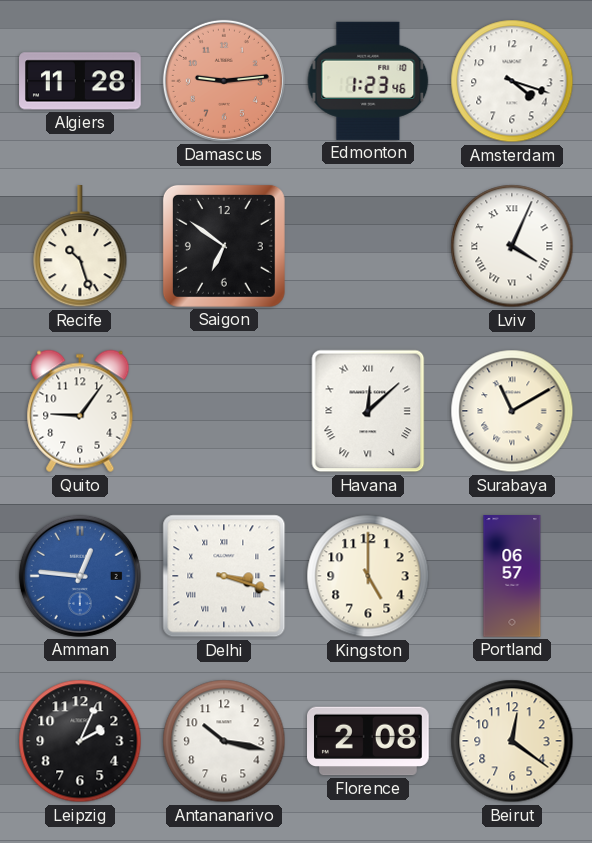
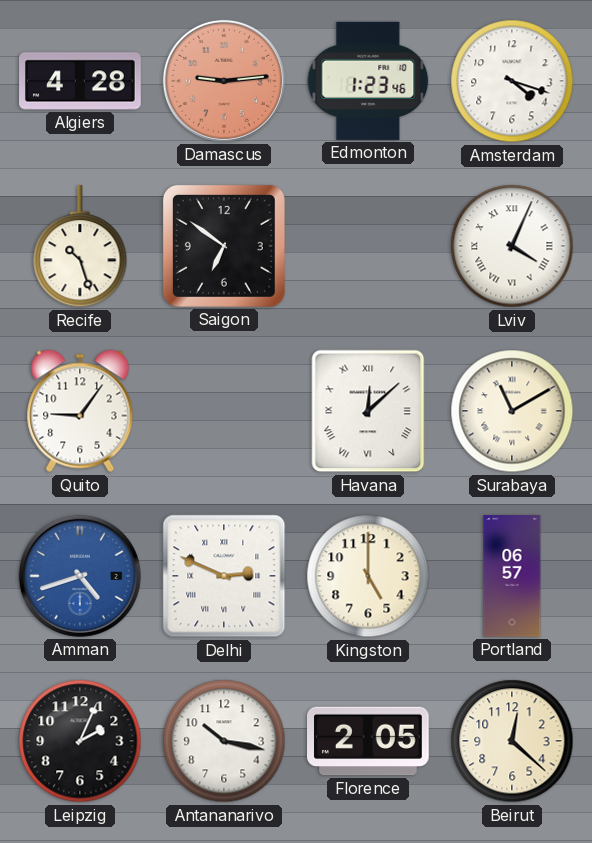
Algiers: 11:28 -> 4:28 (80, 81)
Amman: 12:46 -> 4:42 (80, 576)
Delhi: 3:18 -> 2:49 (224, 576)
Florence: 2:08 -> 2:05 (369, 741)
Beirut: 12:21 -> 12:22 (512, 741)
